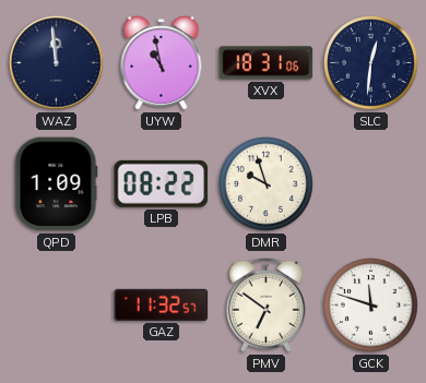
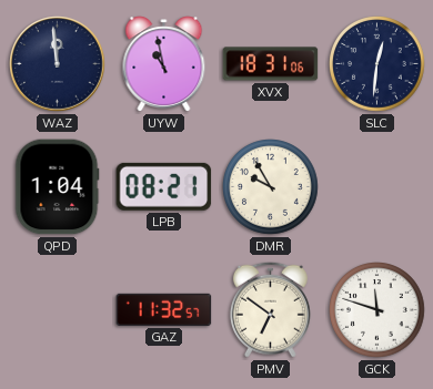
QPD: 1:09 -> 1:04 (58, 187)
LPB: 08:22 -> 08:21 (164, 186)
DMR: 9:57 -> 9:55 (271, 187)
